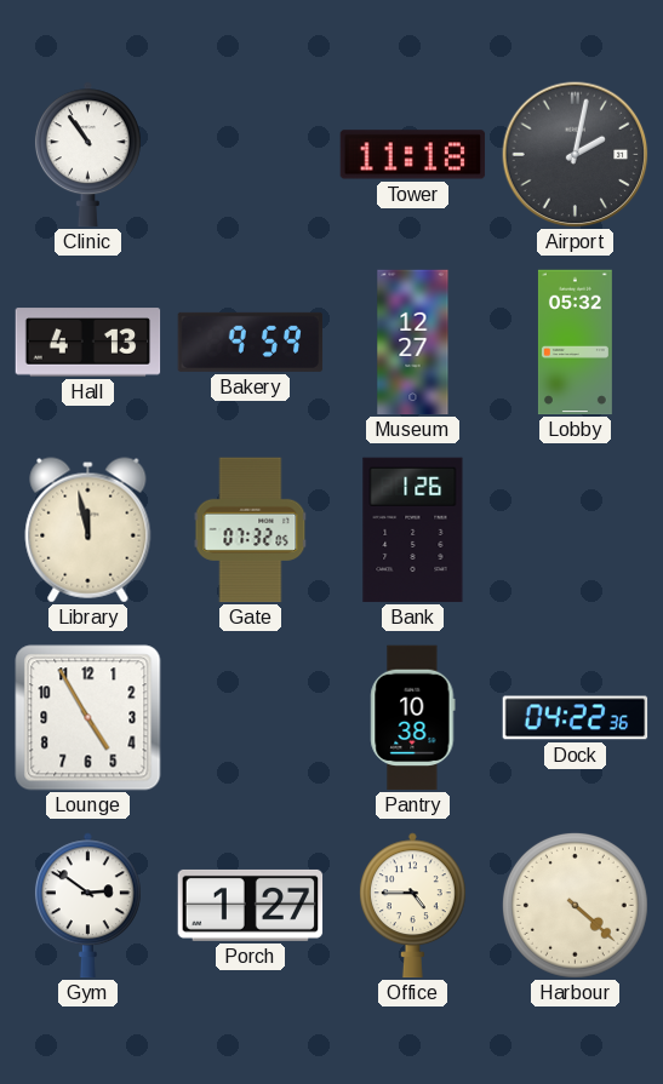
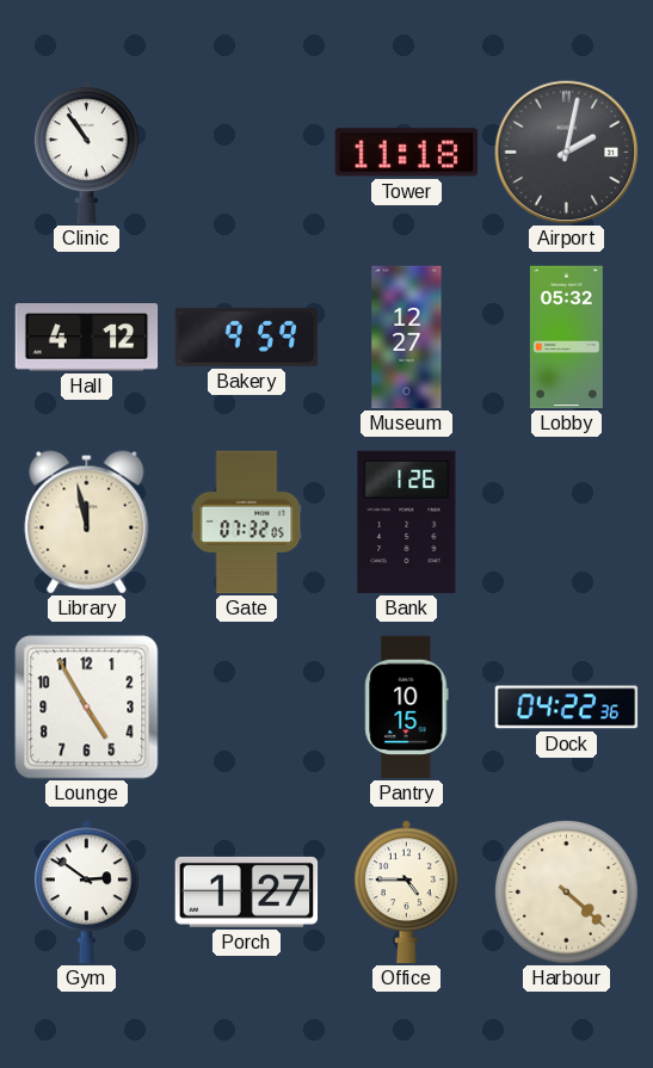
Hall: 4:13 -> 4:12 (87, 338)
Pantry: 10:38 -> 10:15 (407, 708)
